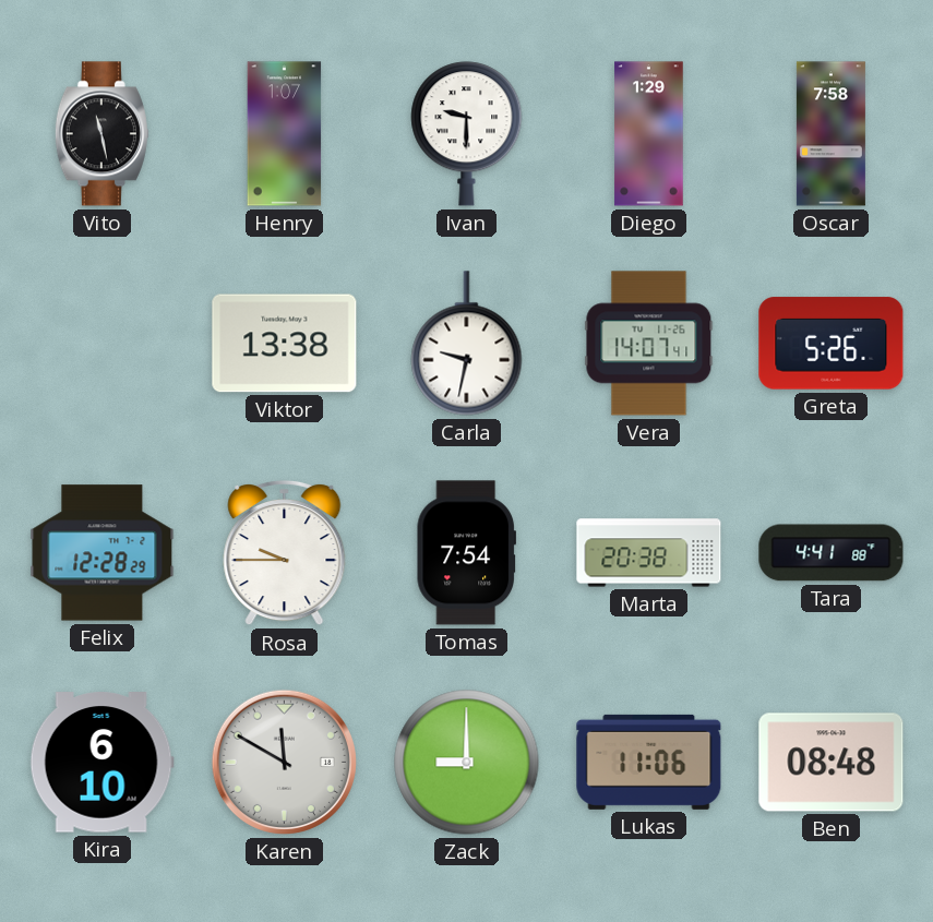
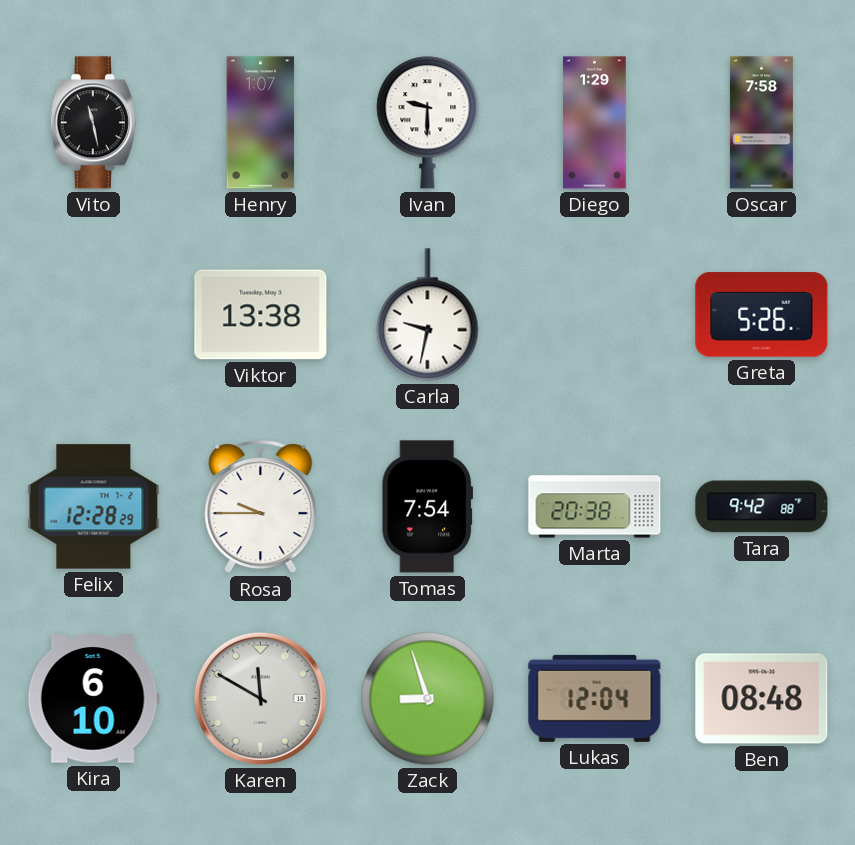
Vera: 14:07 -> none (649, 344)
Tara: 4:41 -> 9:42 (762, 507)
Zack: 9:00 -> 8:57 (428, 699)
Lukas: 11:06 -> 12:04 (595, 698)
